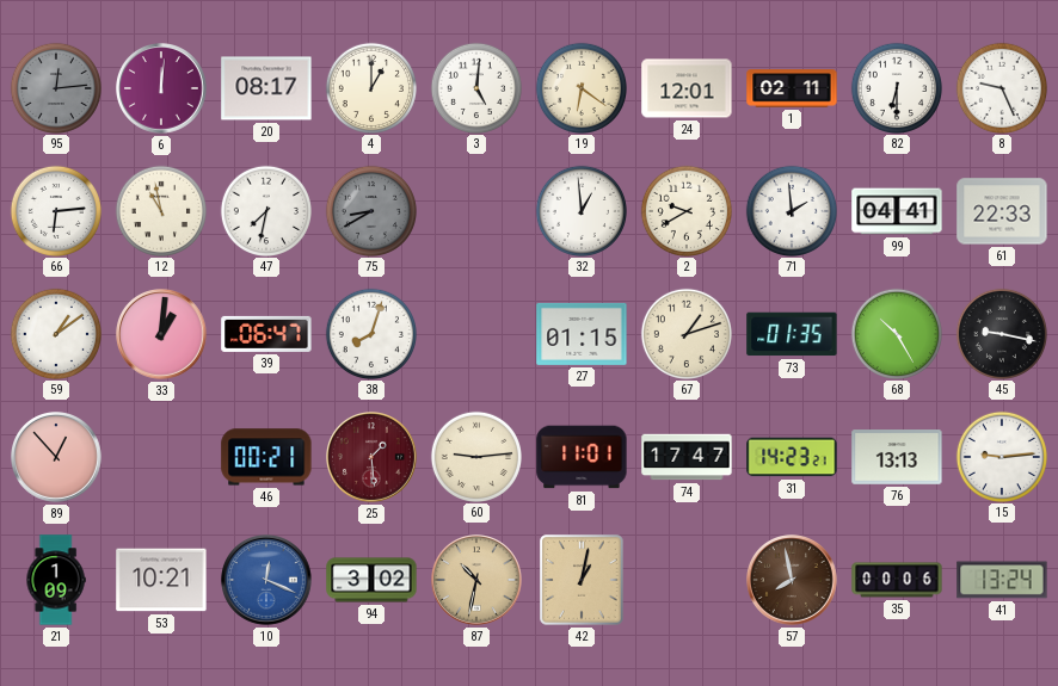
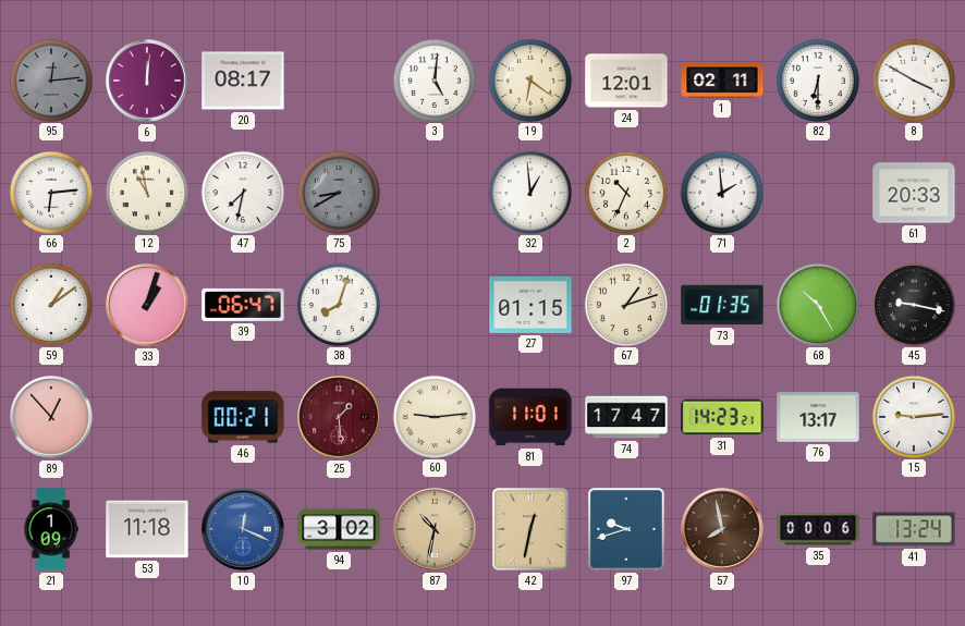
4: 1:00 -> none (370, 87)
8: 9:26 -> 3:50 (913, 79)
2: 9:40 -> 10:34 (625, 192)
99: 04:41 -> none (897, 211)
61: 22:33 -> 20:33 (914, 193)
33: 1:01 -> 1:03 (148, 306)
76: 13:13 -> 13:17 (818, 417)
53: 10:21 -> 11:18 (147, 529)
42: 1:02 -> 12:32 (530, 529)
97: none -> 9:42 (626, 529)
